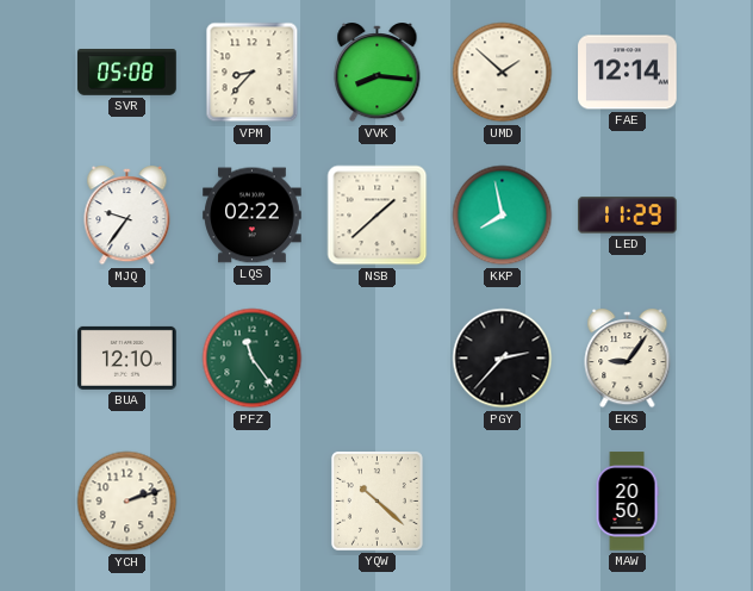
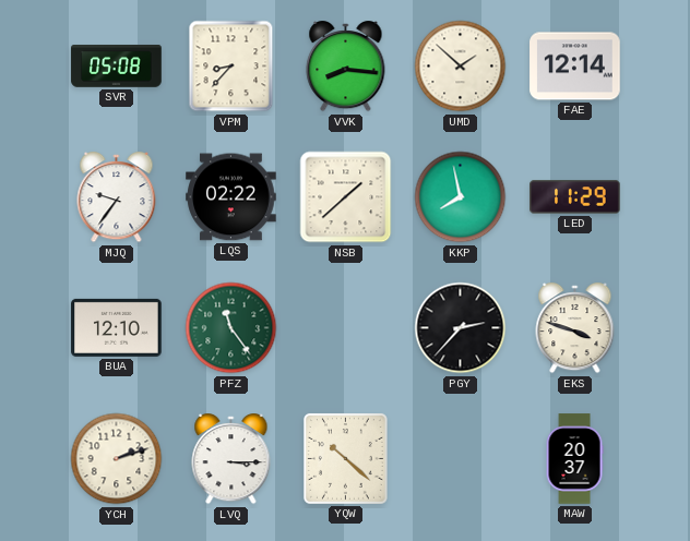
EKS: 9:06 -> 3:48 (575, 329)
LVQ: none -> 3:15 (231, 460)
MAW: 20:50 -> 20:37 (574, 459)
